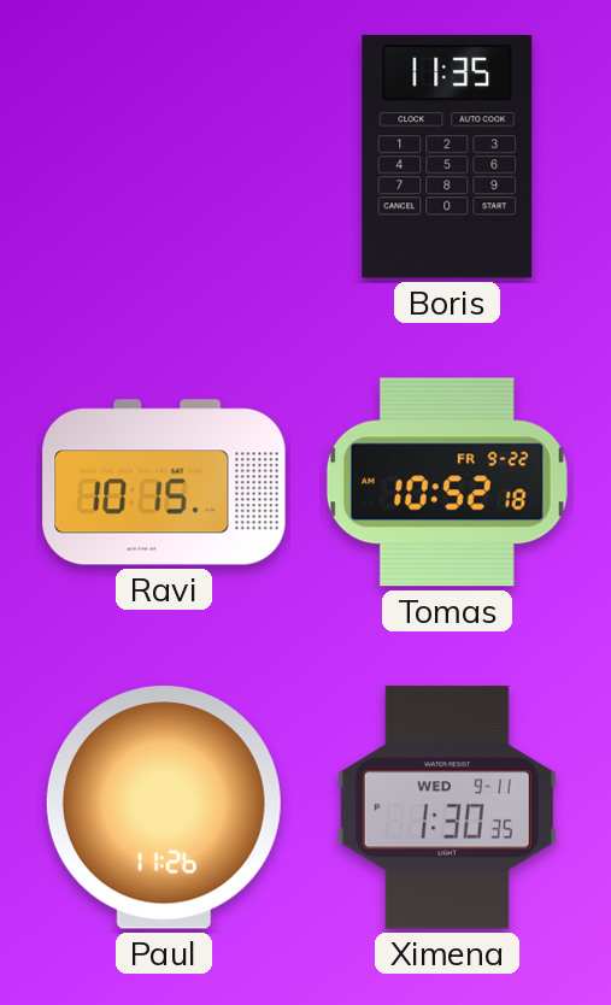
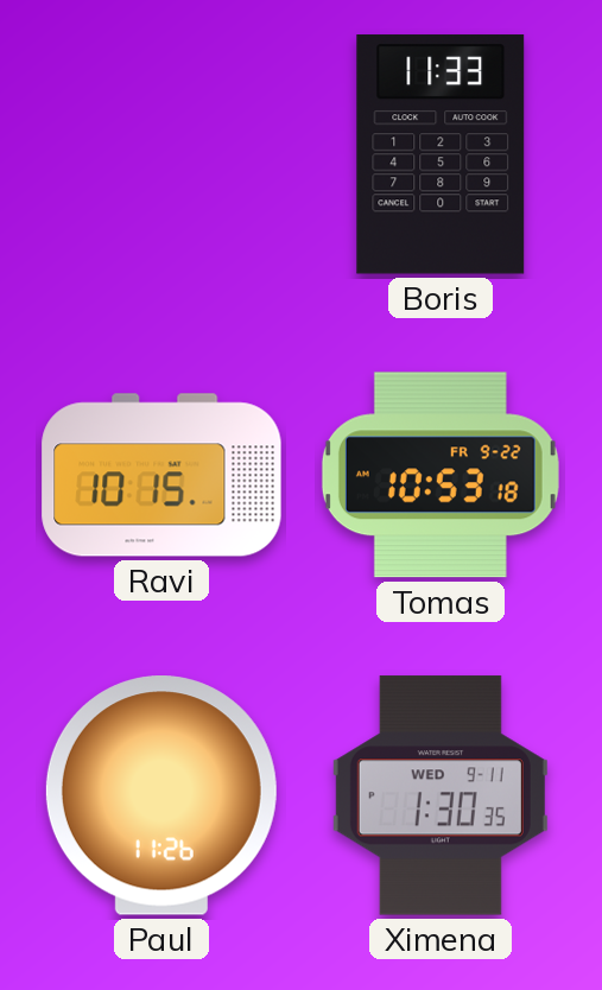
Boris: 11:35 -> 11:33 (441, 154)
Tomas: 10:52 -> 10:53 (441, 475)
